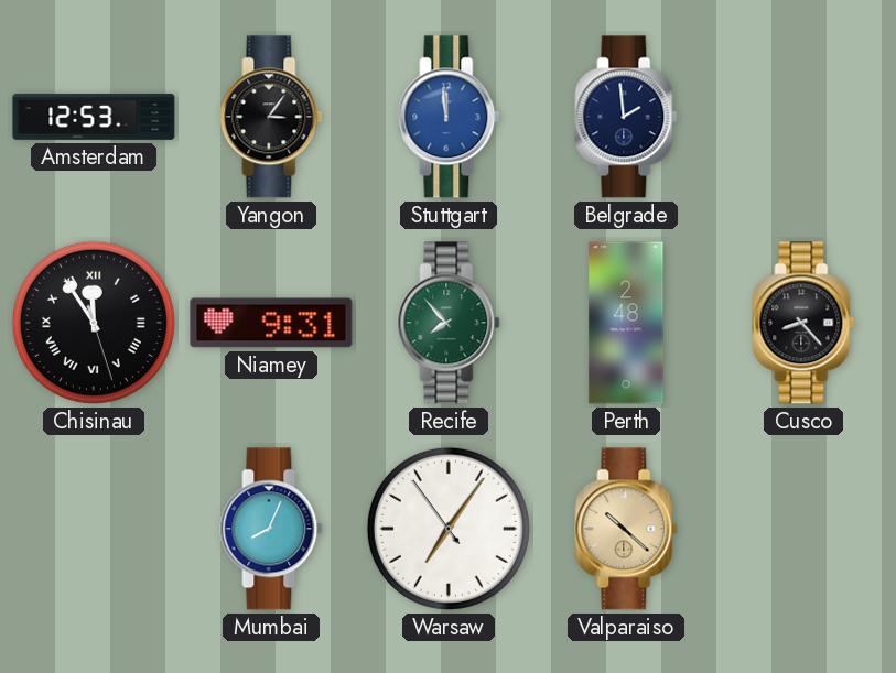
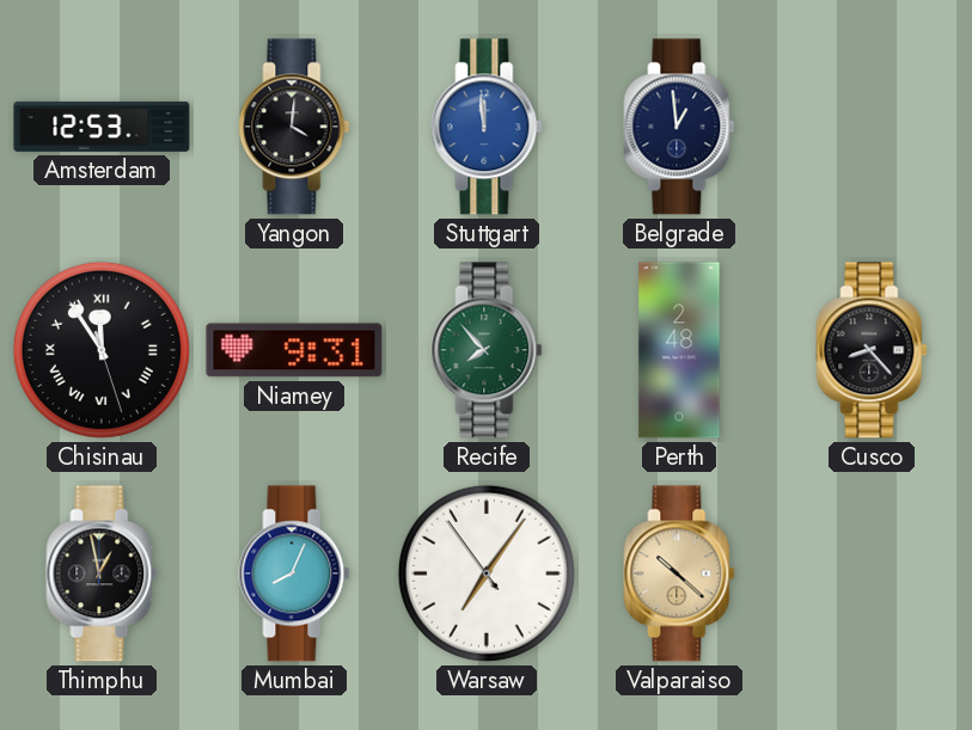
Yangon: 3:06 -> 4:01 (294, 127)
Belgrade: 1:59 -> 12:59 (679, 127)
Thimphu: none -> 12:58 (102, 573)
